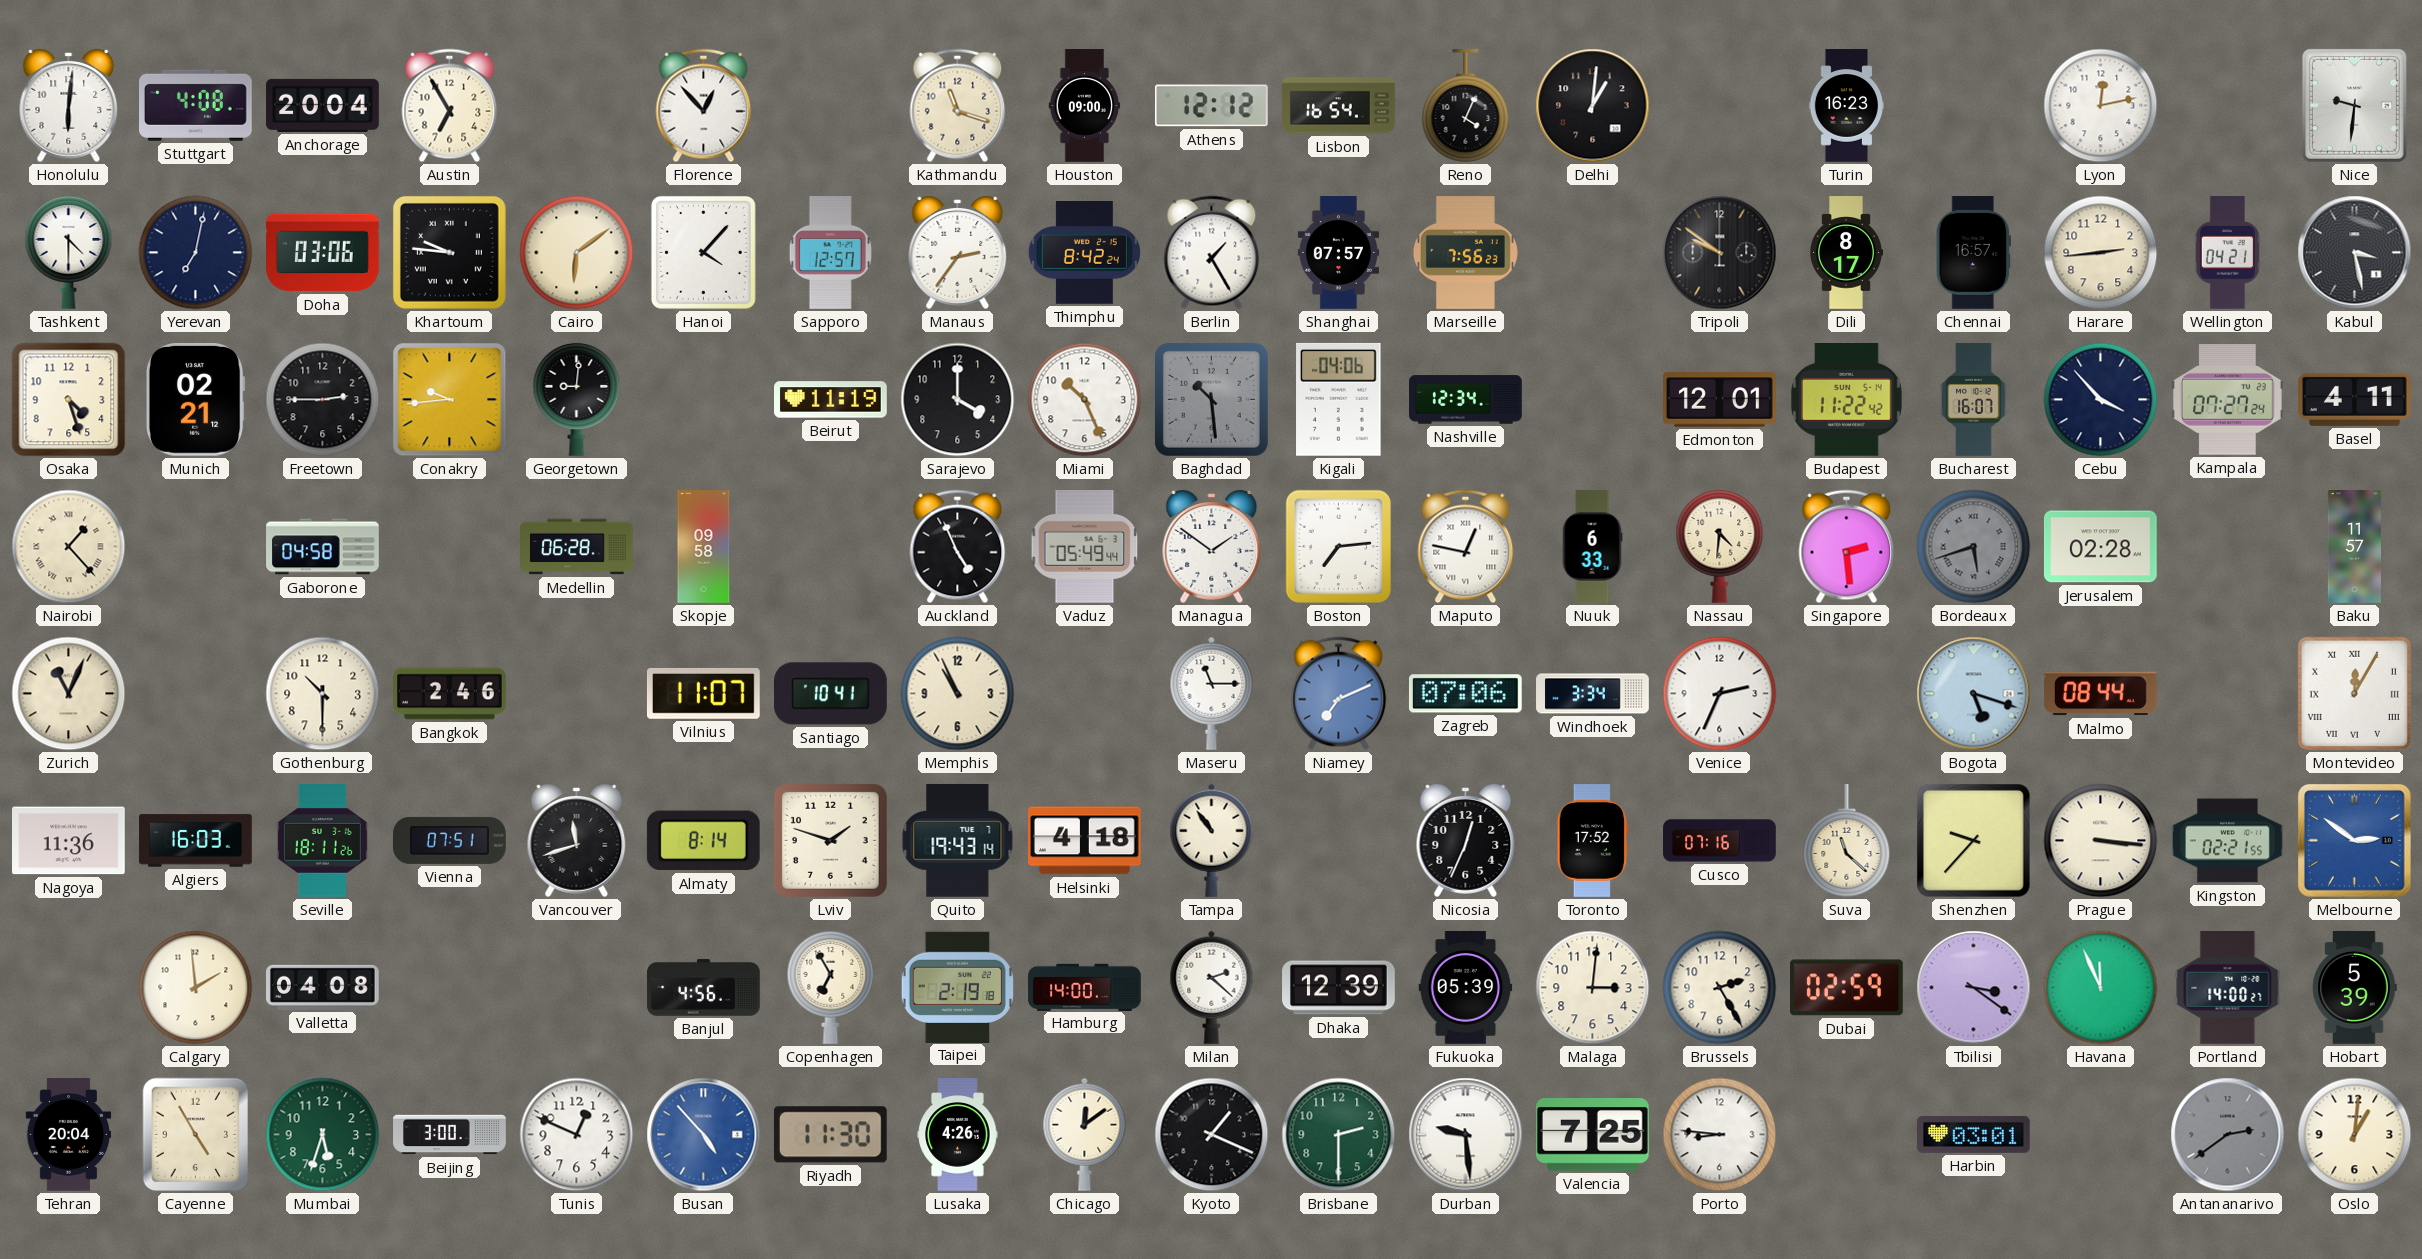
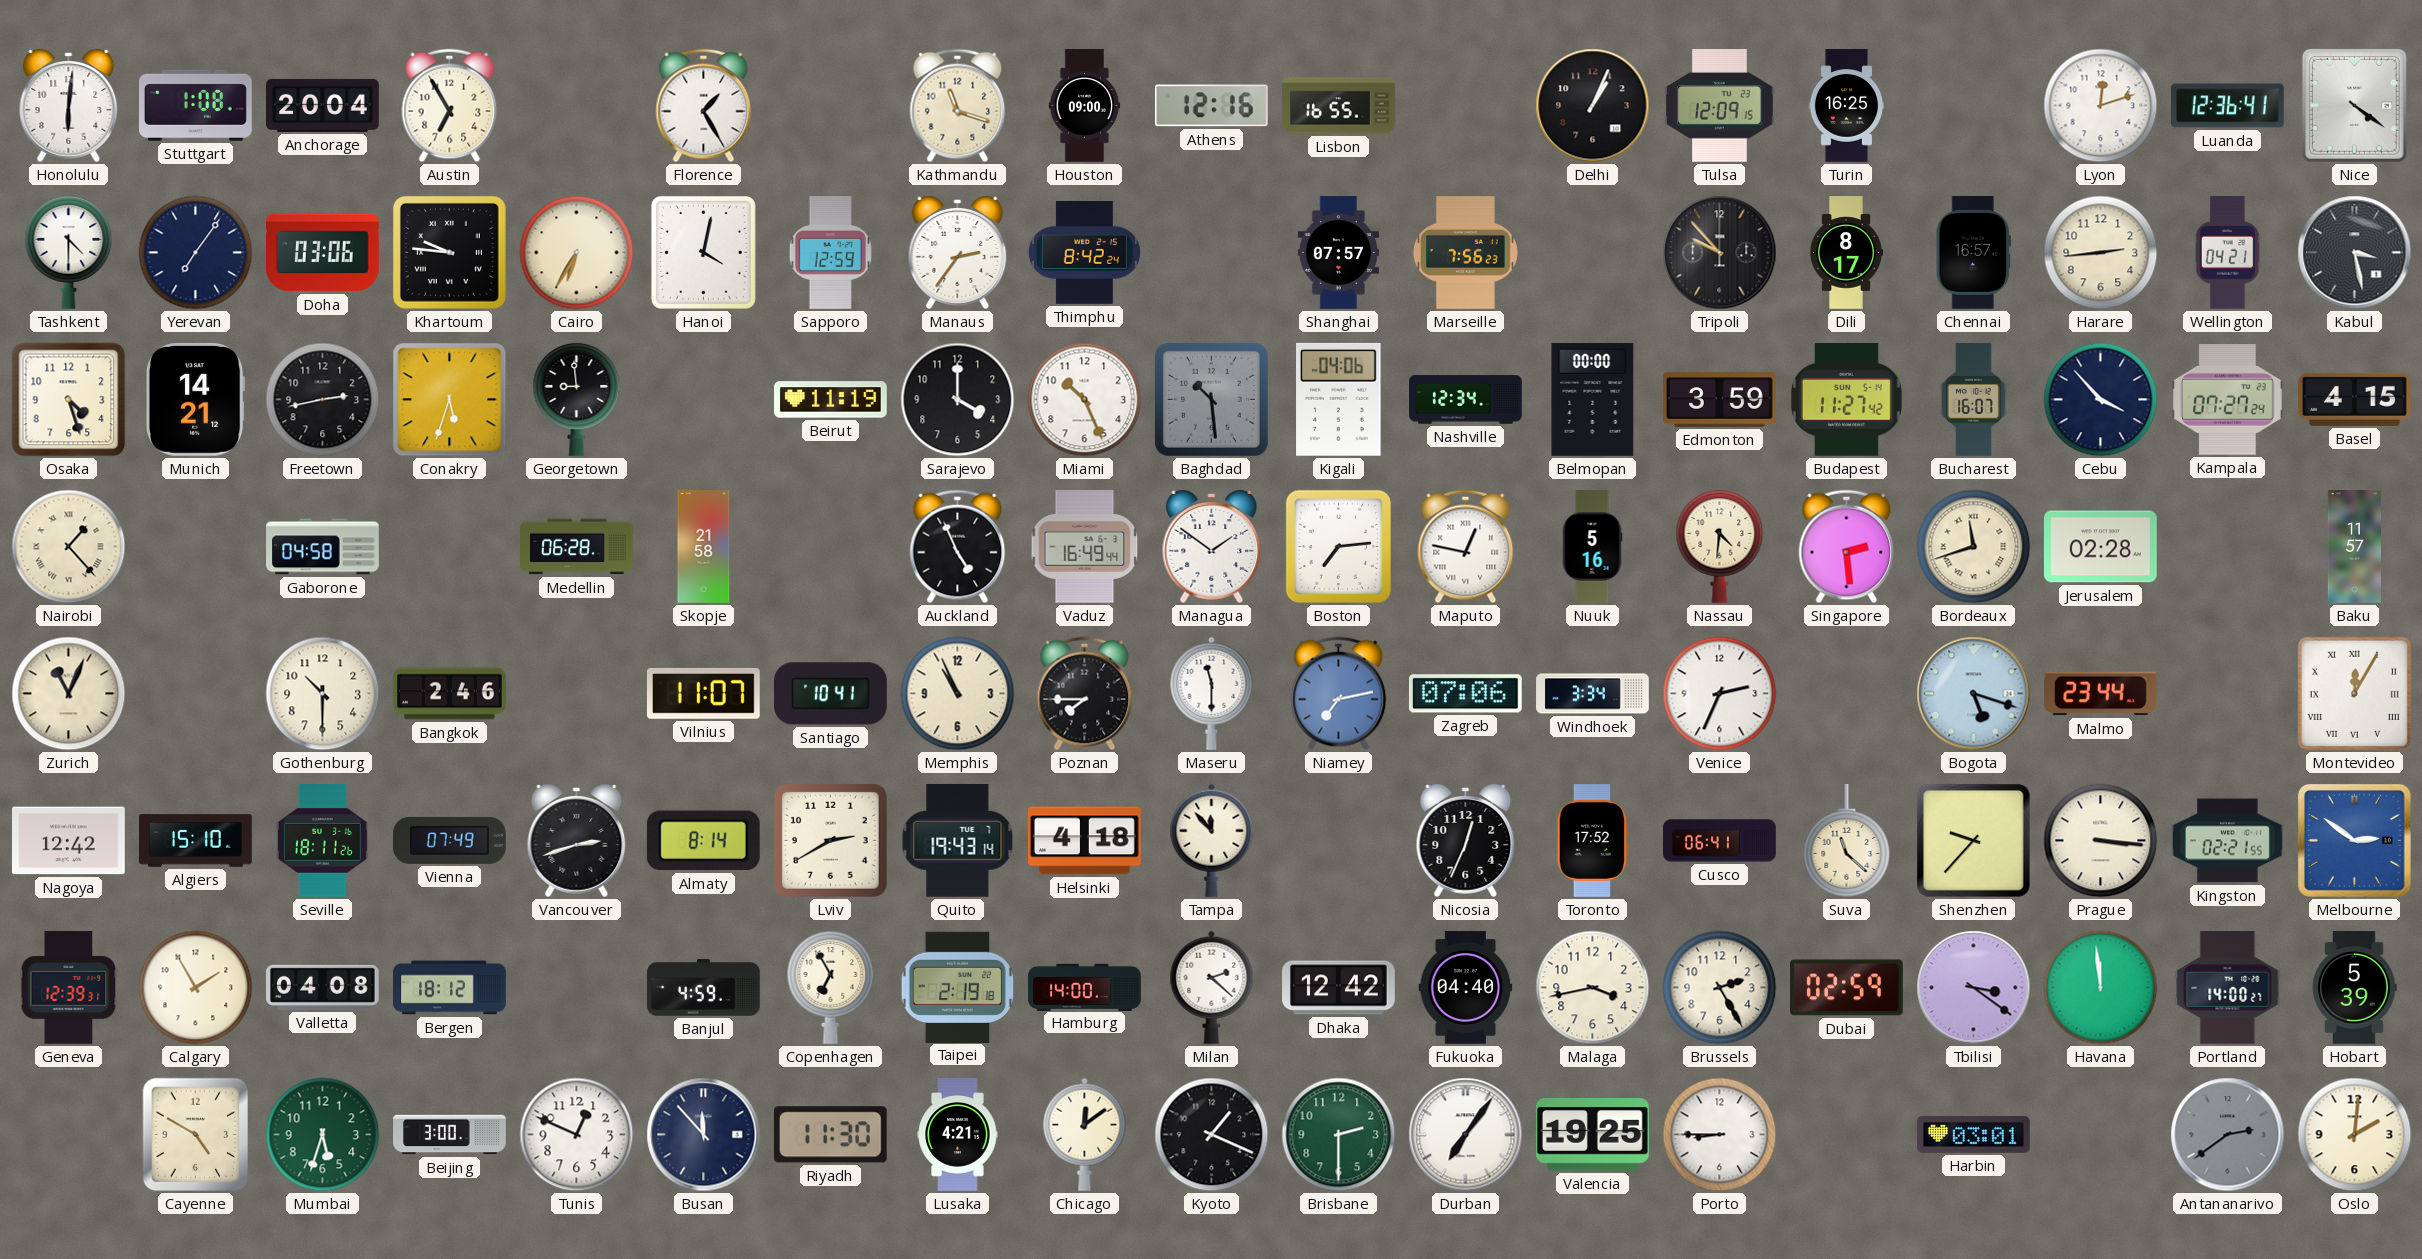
Stuttgart: 4:08 -> 1:08 (196, 105)
Florence: 12:53 -> 1:25 (704, 106)
Athens: 12:12 -> 12:16 (1211, 106)
Lisbon: 16:54 -> 16:55 (1339, 106)
Reno: 4:04 -> none (1466, 106)
Delhi: 1:01 -> 1:04 (1593, 106)
Tulsa: none -> 12:09 (1720, 106)
Turin: 16:23 -> 16:25 (1846, 106)
Lyon: 12:13 -> 12:12 (2101, 106)
Luanda: none -> 12:36 (2228, 106)
Nice: 9:31 -> 4:21 (2354, 105)
Yerevan: 7:02 -> 7:06 (196, 253)
Cairo: 6:09 -> 6:35 (577, 253)
Hanoi: 4:07 -> 4:02 (703, 252)
Sapporo: 12:57 -> 12:59 (830, 253)
Berlin: 1:25 -> none (1212, 253)
Tripoli: 9:51 -> 9:53 (1720, 253)
Munich: 02:21 -> 14:21 (195, 399)
Freetown: 2:45 -> 2:43 (323, 400)
Conakry: 9:44 -> 5:33 (450, 400)
Georgetown: 9:01 -> 8:59 (577, 399)
Belmopan: none -> 00:00 (1593, 400)
Edmonton: 12:01 -> 3:59 (1720, 400)
Budapest: 11:22 -> 11:27 (1846, 399)
Basel: 4:11 -> 4:15 (2355, 399)
Skopje: 09:58 -> 21:58 (704, 547)
Vaduz: 05:49 -> 16:49 (1085, 547)
Nuuk: 6:33 -> 5:16 (1592, 547)
Bordeaux: 5:42 -> 11:42 (1974, 547)
Bordeaux dial: grey -> cream (1974, 547)
Poznan: none -> 7:45 (1085, 694)
Maseru: 11:15 -> 11:30 (1212, 693)
Niamey: 7:11 -> 7:13 (1339, 694)
Malmo: 08:44 -> 23:44 (2100, 694)
Nagoya: 11:36 -> 12:42 (69, 841)
Algiers: 16:03 -> 15:10 (196, 841)
Vienna: 07:51 -> 07:49 (450, 840)
Vancouver: 11:42 -> 2:42 (577, 841)
Lviv: 1:48 -> 2:40 (830, 840)
Tampa: 10:54 -> 11:53 (1212, 840)
Cusco: 07:16 -> 06:41 (1720, 841)
Geneva: none -> 12:39 (69, 988)
Calgary: 1:59 -> 1:55 (196, 988)
Bergen: none -> 18:12 (450, 988)
Banjul: 4:56 -> 4:59 (704, 988)
Dhaka: 12:39 -> 12:42 (1339, 988)
Fukuoka: 05:39 -> 04:40 (1466, 988)
Malaga: 3:01 -> 3:43 (1593, 988)
Havana: 11:56 -> 11:59 (2101, 988)
Tehran: 20:04 -> none (69, 1135)
Cayenne: 4:55 -> 4:50 (196, 1135)
Busan: 4:53 -> 11:53 (704, 1135)
Busan dial: blue -> navy (704, 1135)
Lusaka: 4:26 -> 4:21 (958, 1135)
Durban: 9:29 -> 7:06 (1466, 1135)
Valencia: 7:25 -> 19:25 (1592, 1135)
Porto: 8:46 -> 8:45 (1720, 1135)
Oslo: 1:01 -> 2:01 (2355, 1135)
